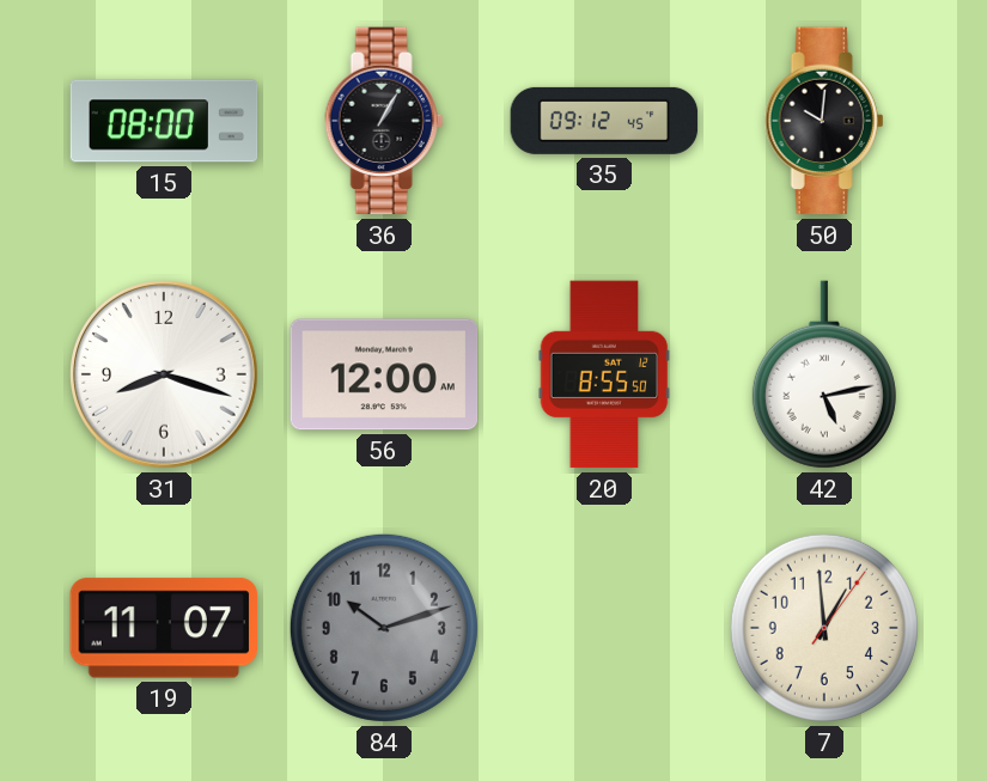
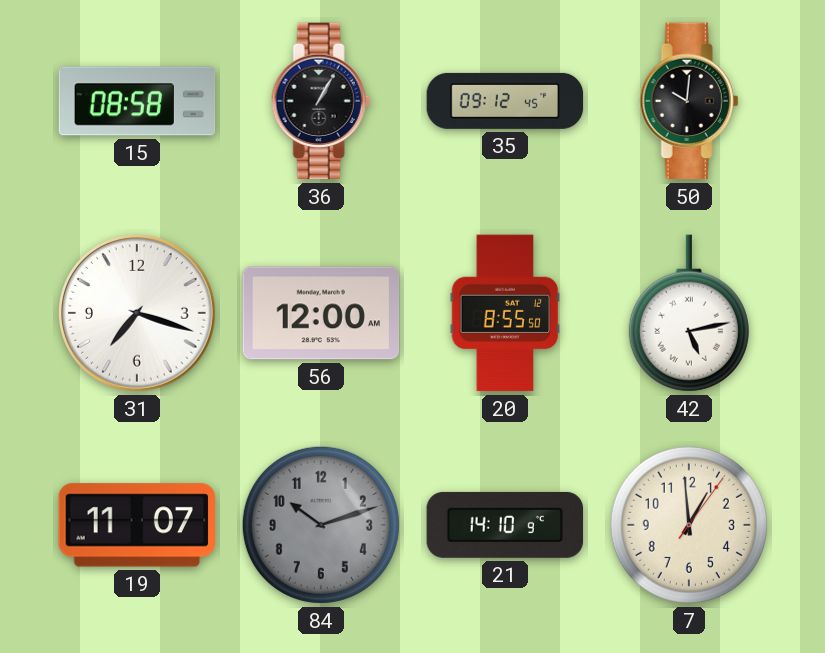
15: 08:00 -> 08:58 (137, 101)
31: 8:18 -> 7:18 (138, 314)
21: none -> 14:10 (505, 525)
